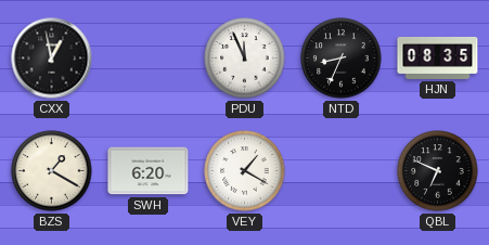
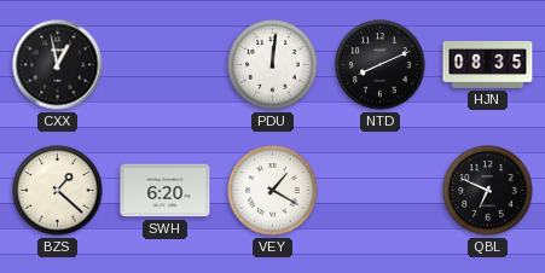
PDU: 11:56 -> 12:01 (273, 65)
NTD: 8:34 -> 8:11 (381, 65)
BZS: 1:20 -> 1:22 (58, 191)
